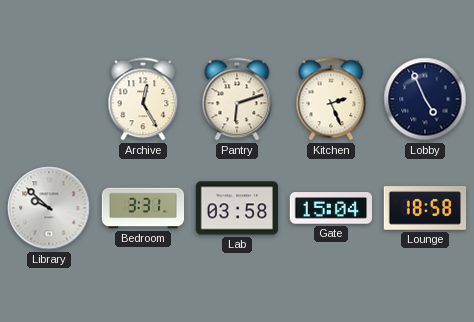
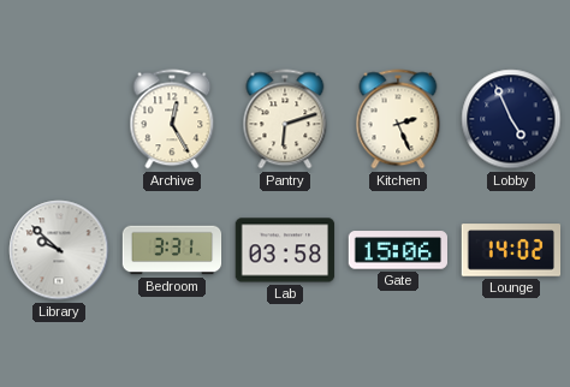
Gate: 15:04 -> 15:06 (397, 250)
Lounge: 18:58 -> 14:02 (511, 250)
